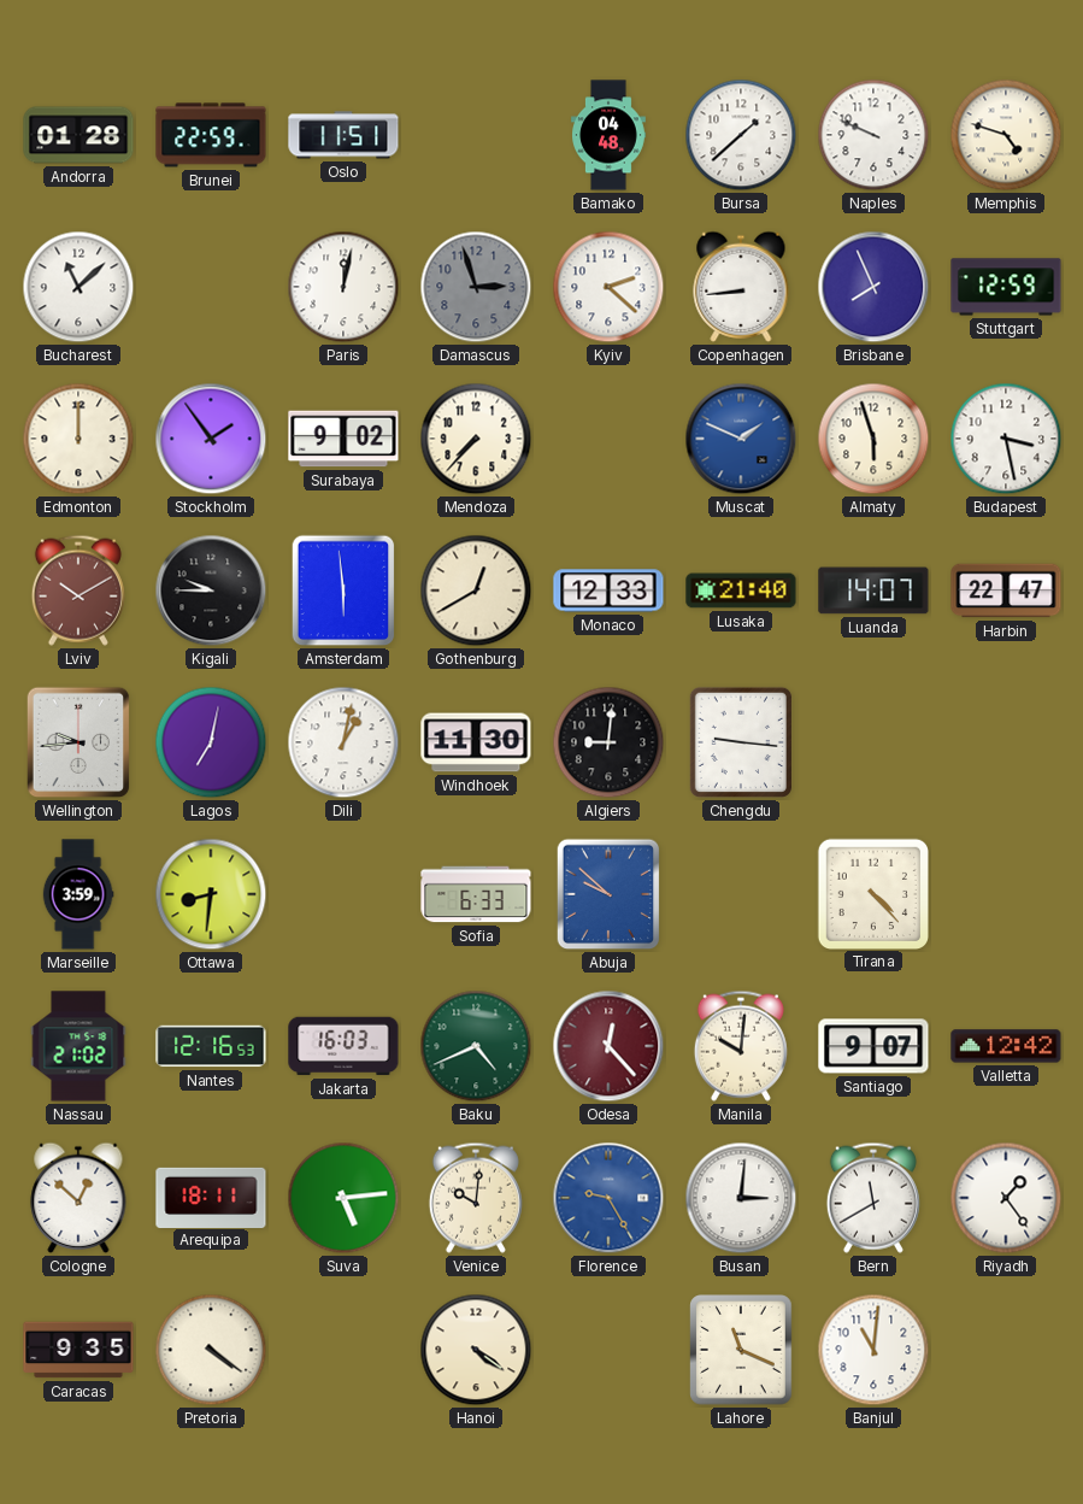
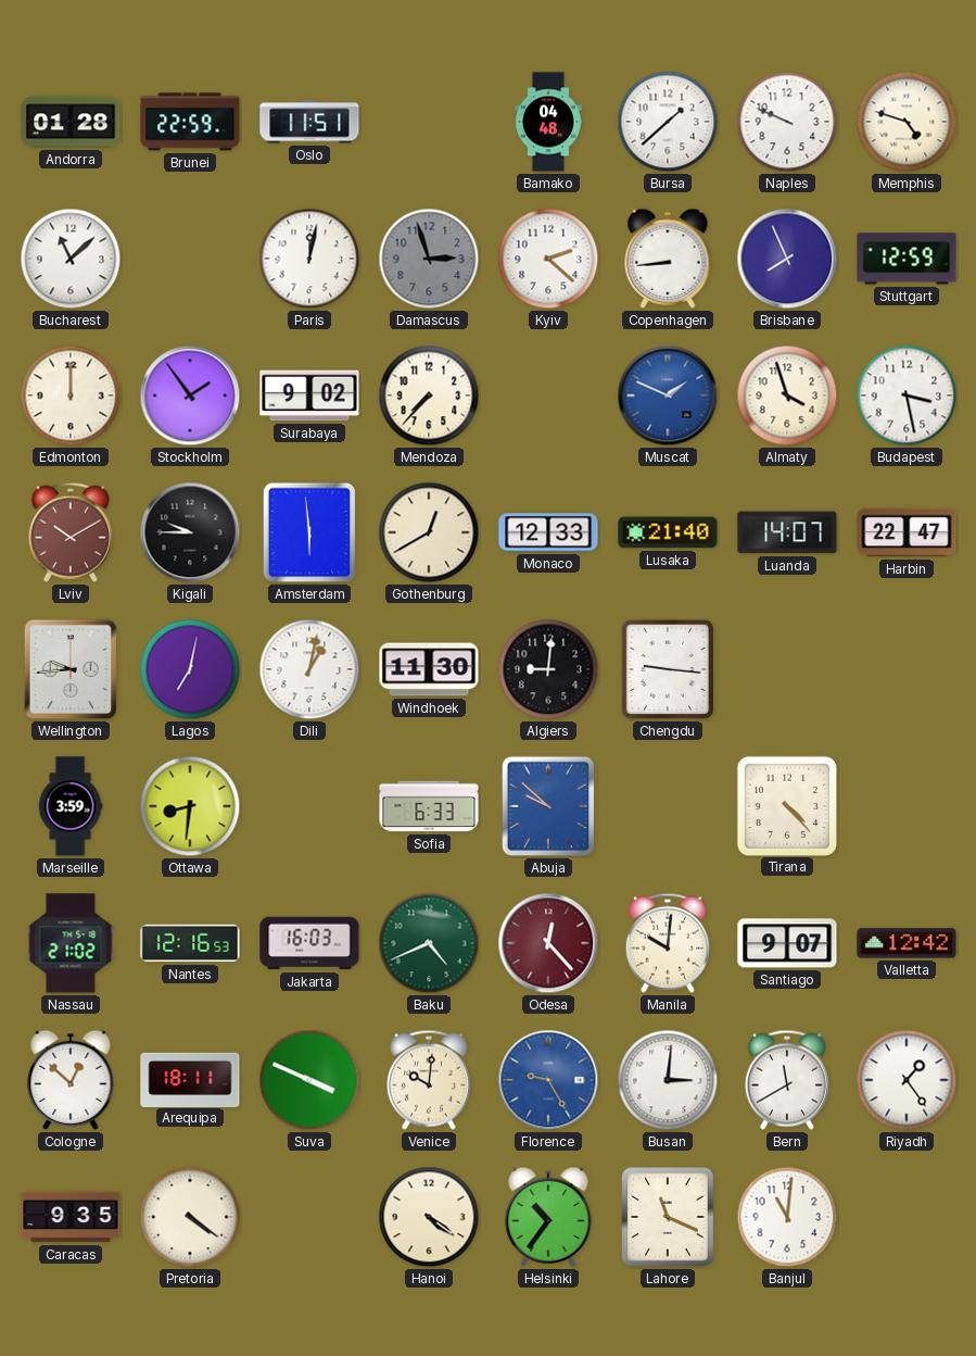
Almaty: 5:57 -> 3:57 (787, 395)
Suva: 5:14 -> 3:49 (309, 1080)
Helsinki: none -> 10:36 (548, 1217)
